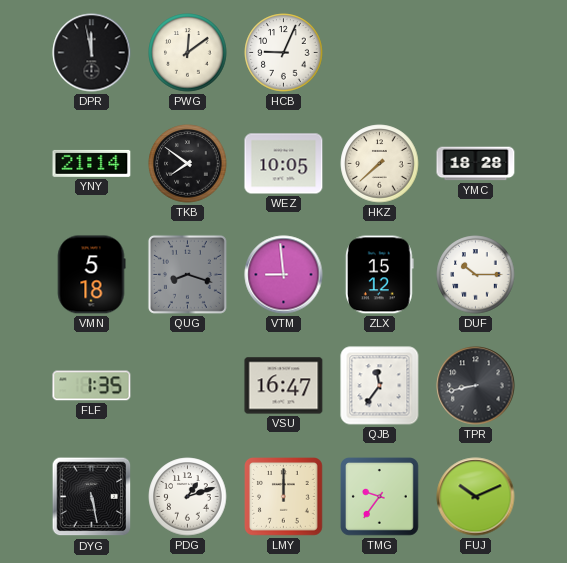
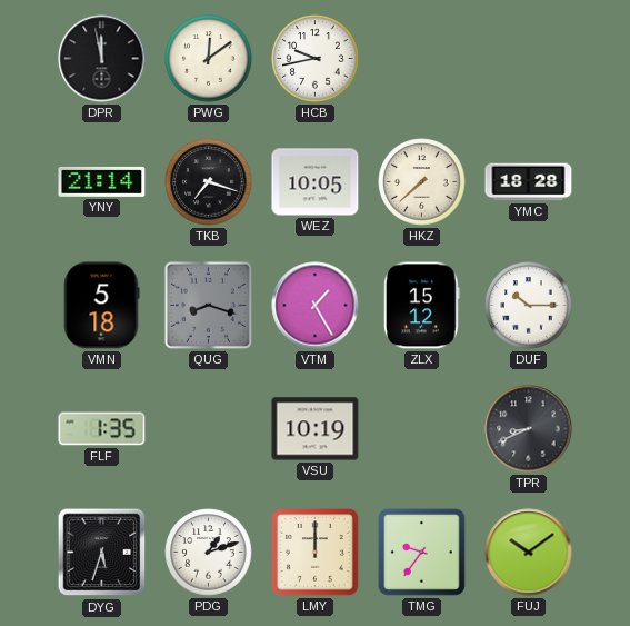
HCB: 9:04 -> 9:43 (316, 59)
TKB: 7:51 -> 7:18 (209, 182)
VTM: 8:59 -> 1:25 (316, 306)
VSU: 16:47 -> 10:19 (316, 429)
QJB: 11:36 -> none (380, 386)
TPR: 8:43 -> 8:41 (529, 429)
DYG: 5:28 -> 5:33 (102, 553)
FUJ: 10:11 -> 10:09 (529, 553)
